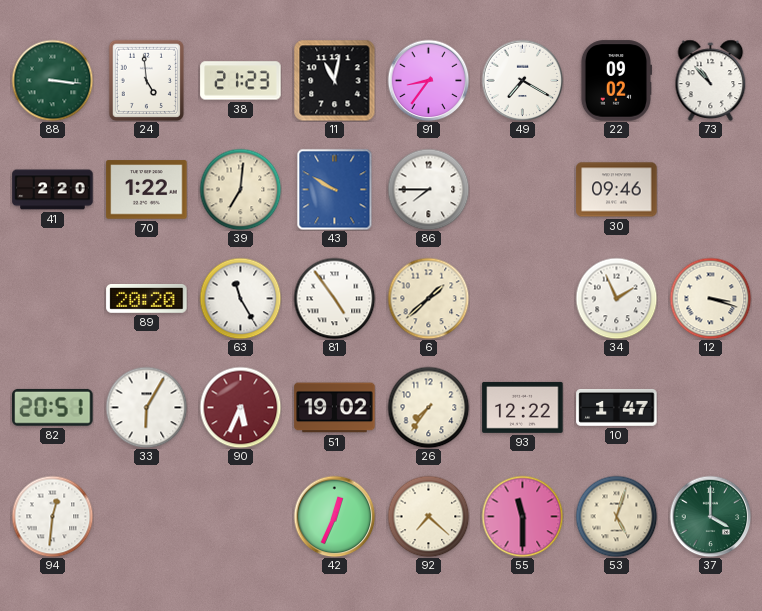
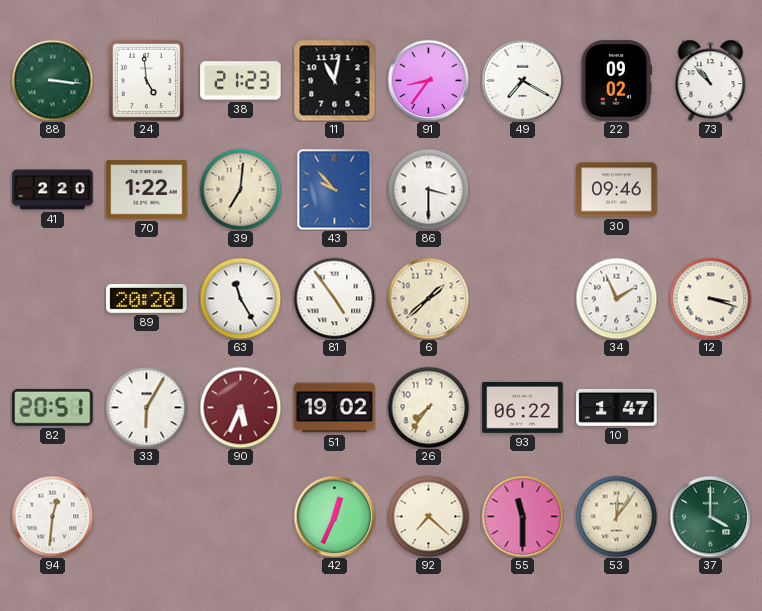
43: 9:50 -> 9:53 (335, 189)
86: 7:45 -> 3:30 (428, 189)
93: 12:22 -> 06:22 (523, 407)
53: 5:03 -> 12:06 (616, 516)
